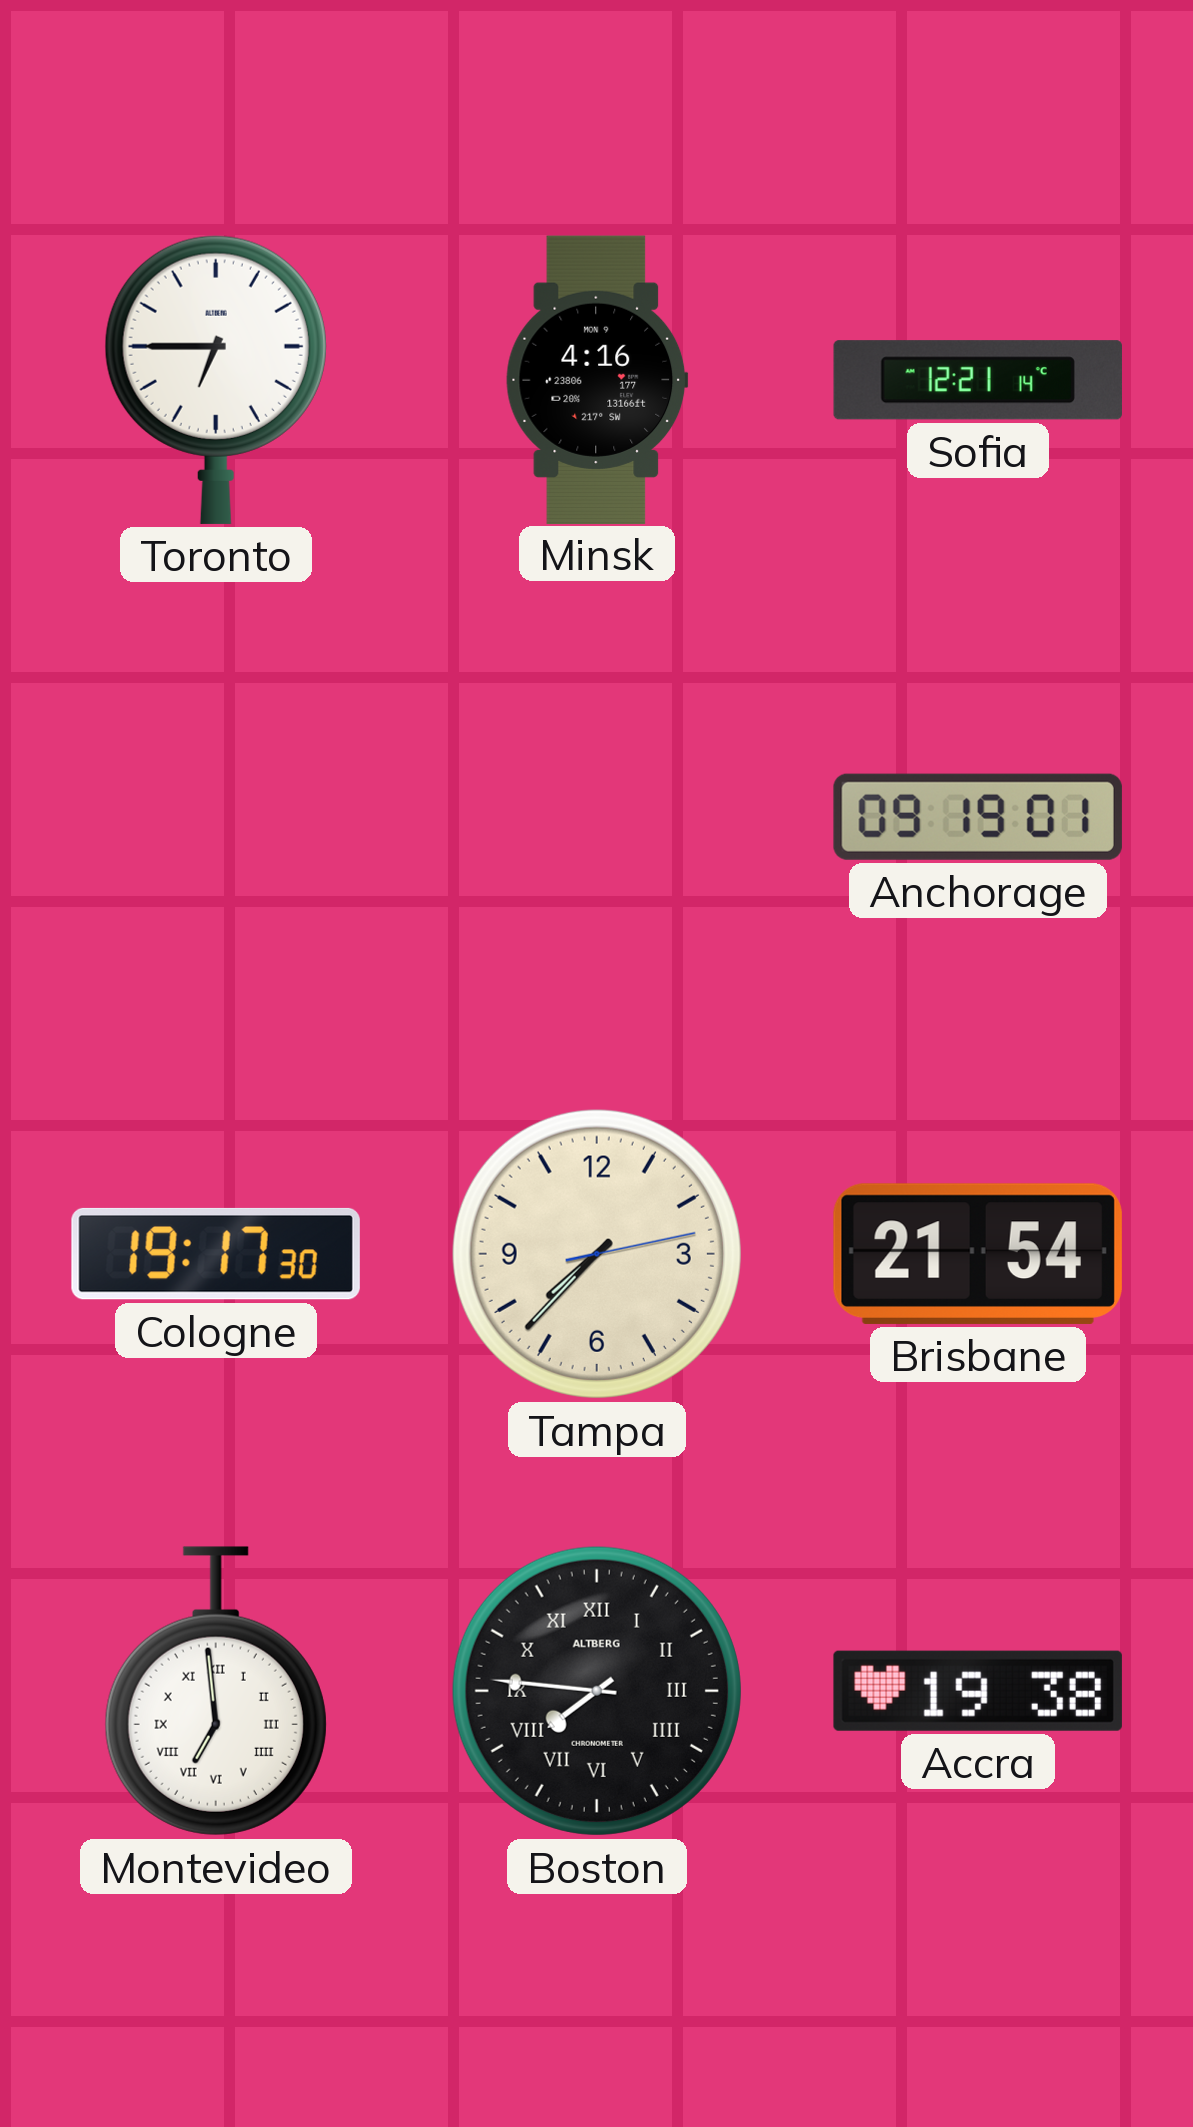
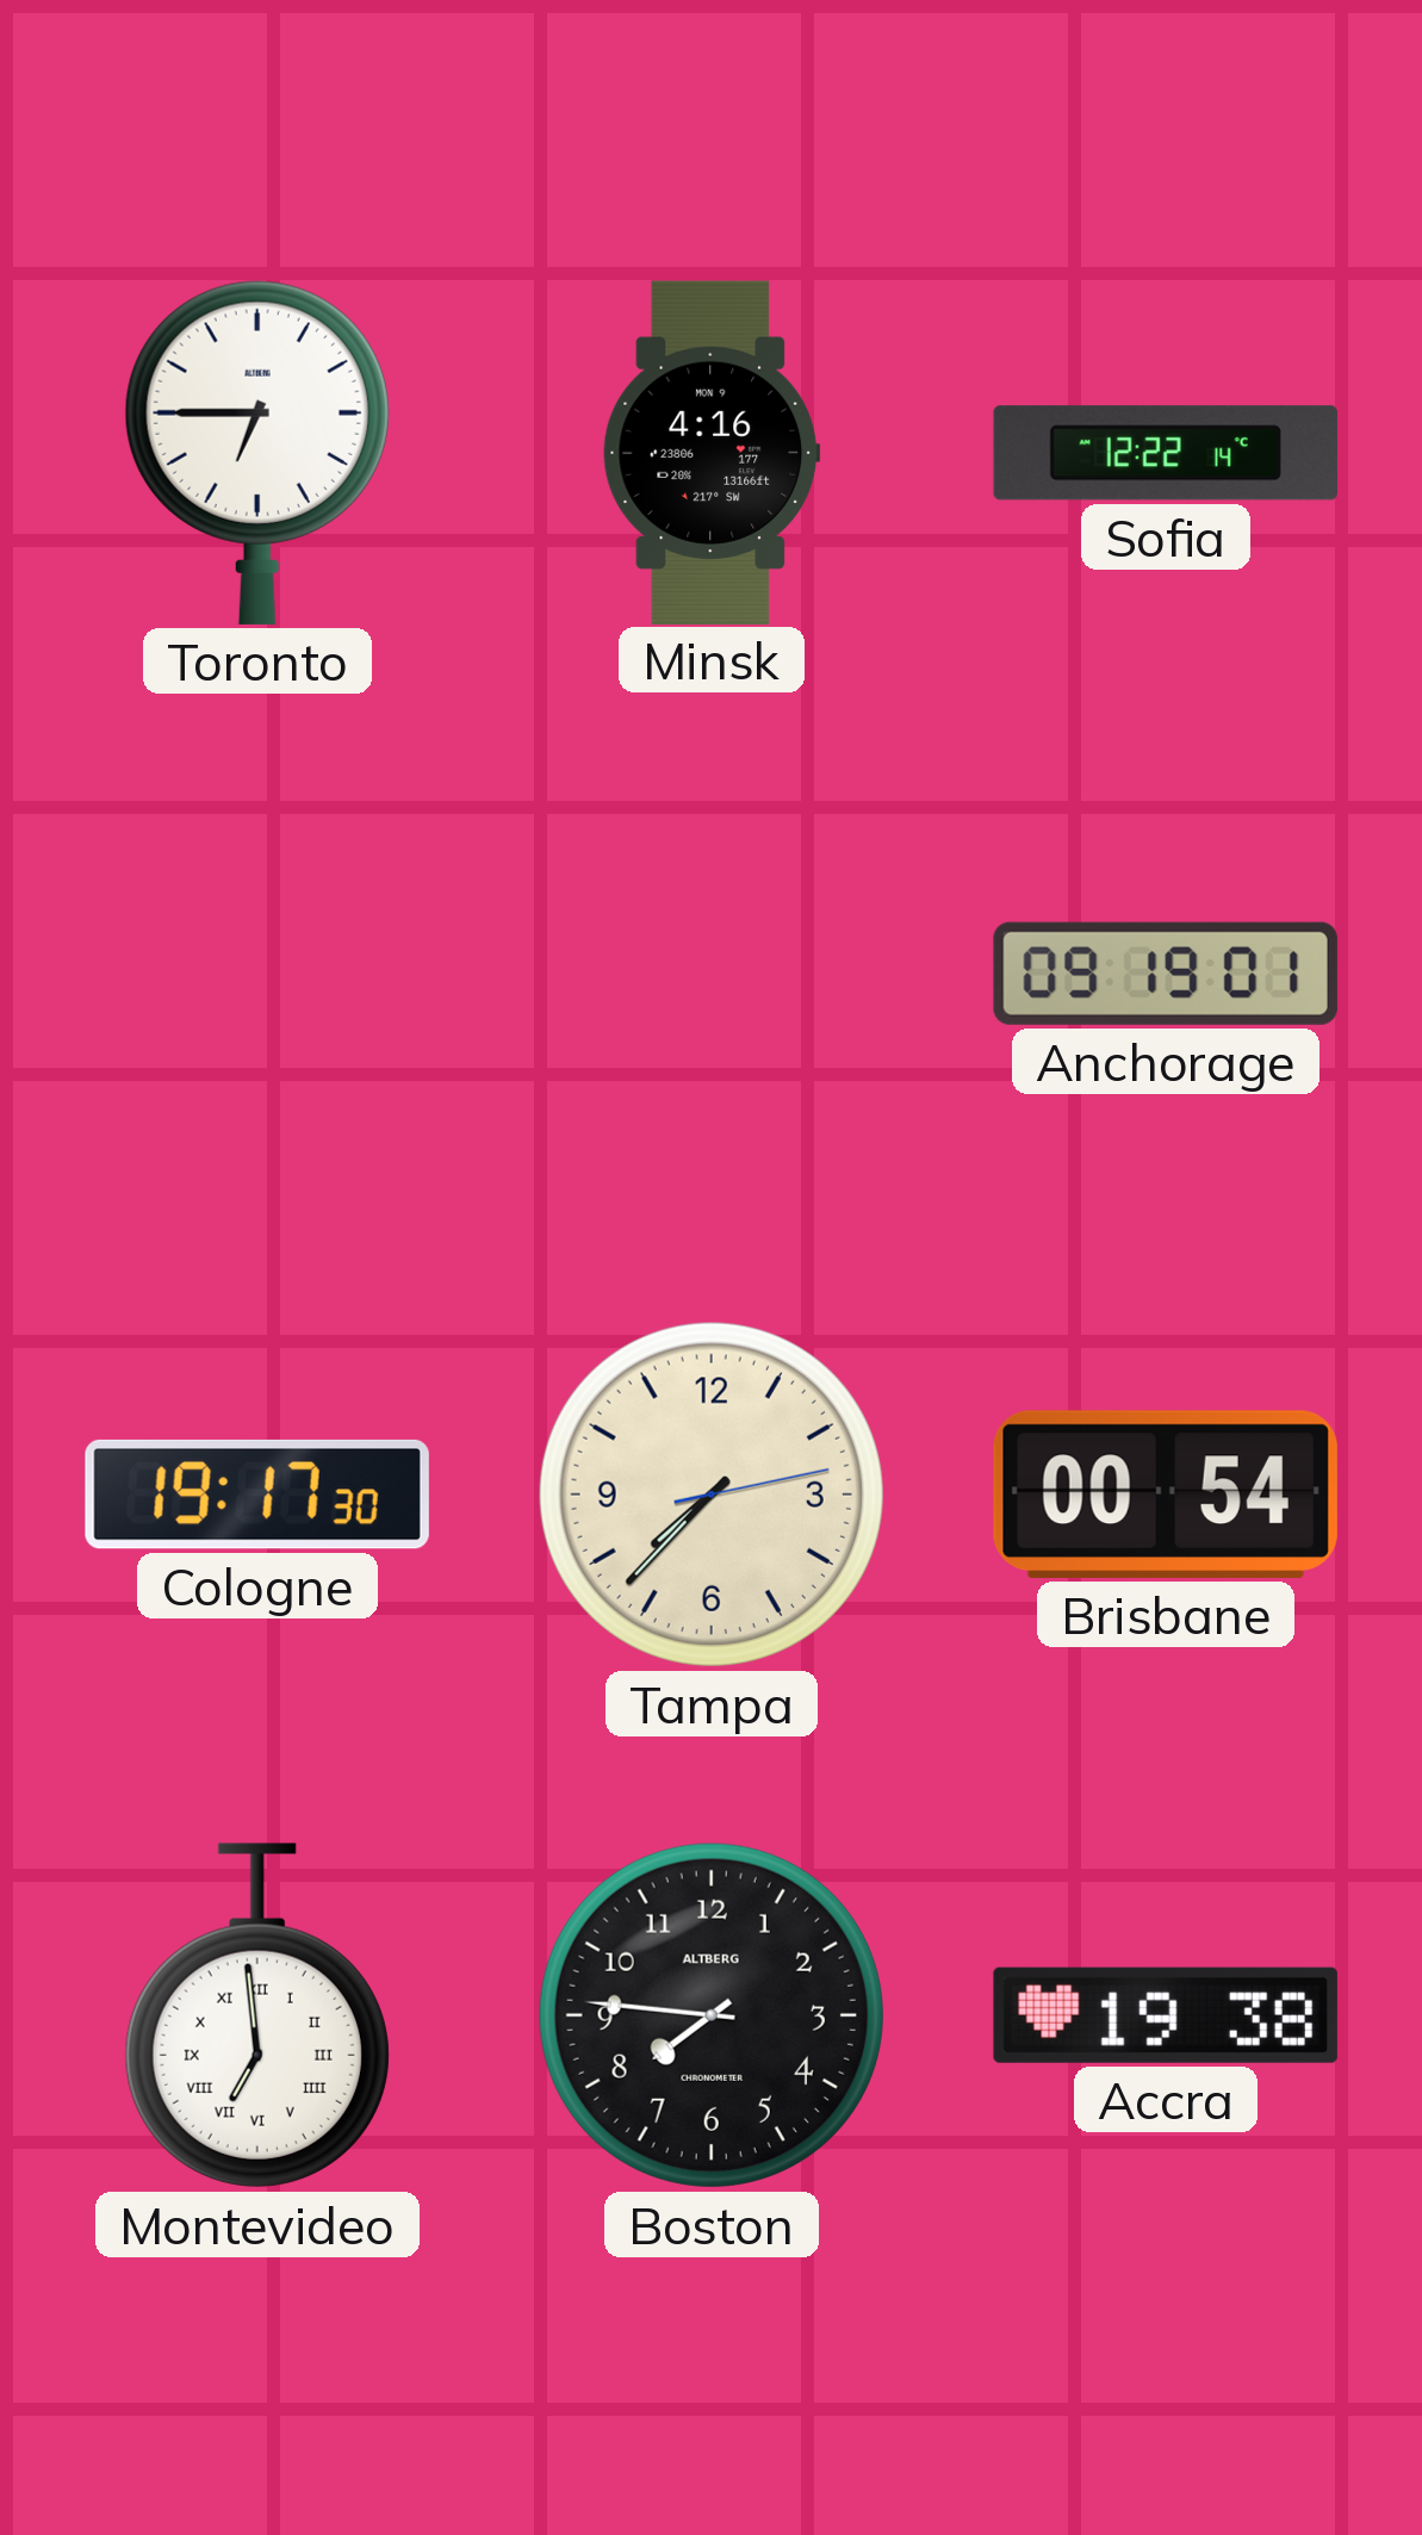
Sofia: 12:21 -> 12:22 (1166, 453)
Brisbane: 21:54 -> 00:54 (1166, 1495)
Boston numerals: Roman -> Arabic (712, 2015)
